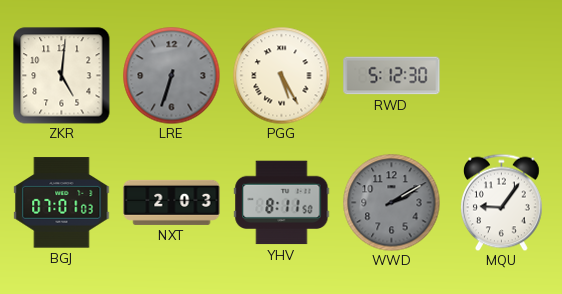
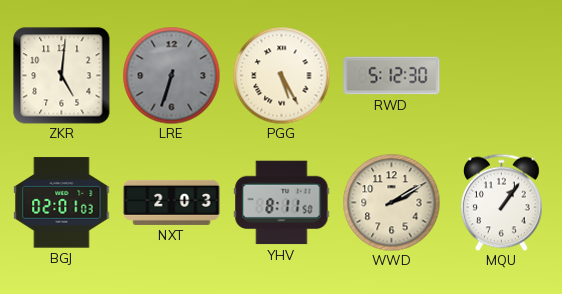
BGJ: 07:01 -> 02:01 (62, 203)
WWD dial: grey -> cream (391, 202)
MQU: 9:06 -> 1:06 (501, 202)
